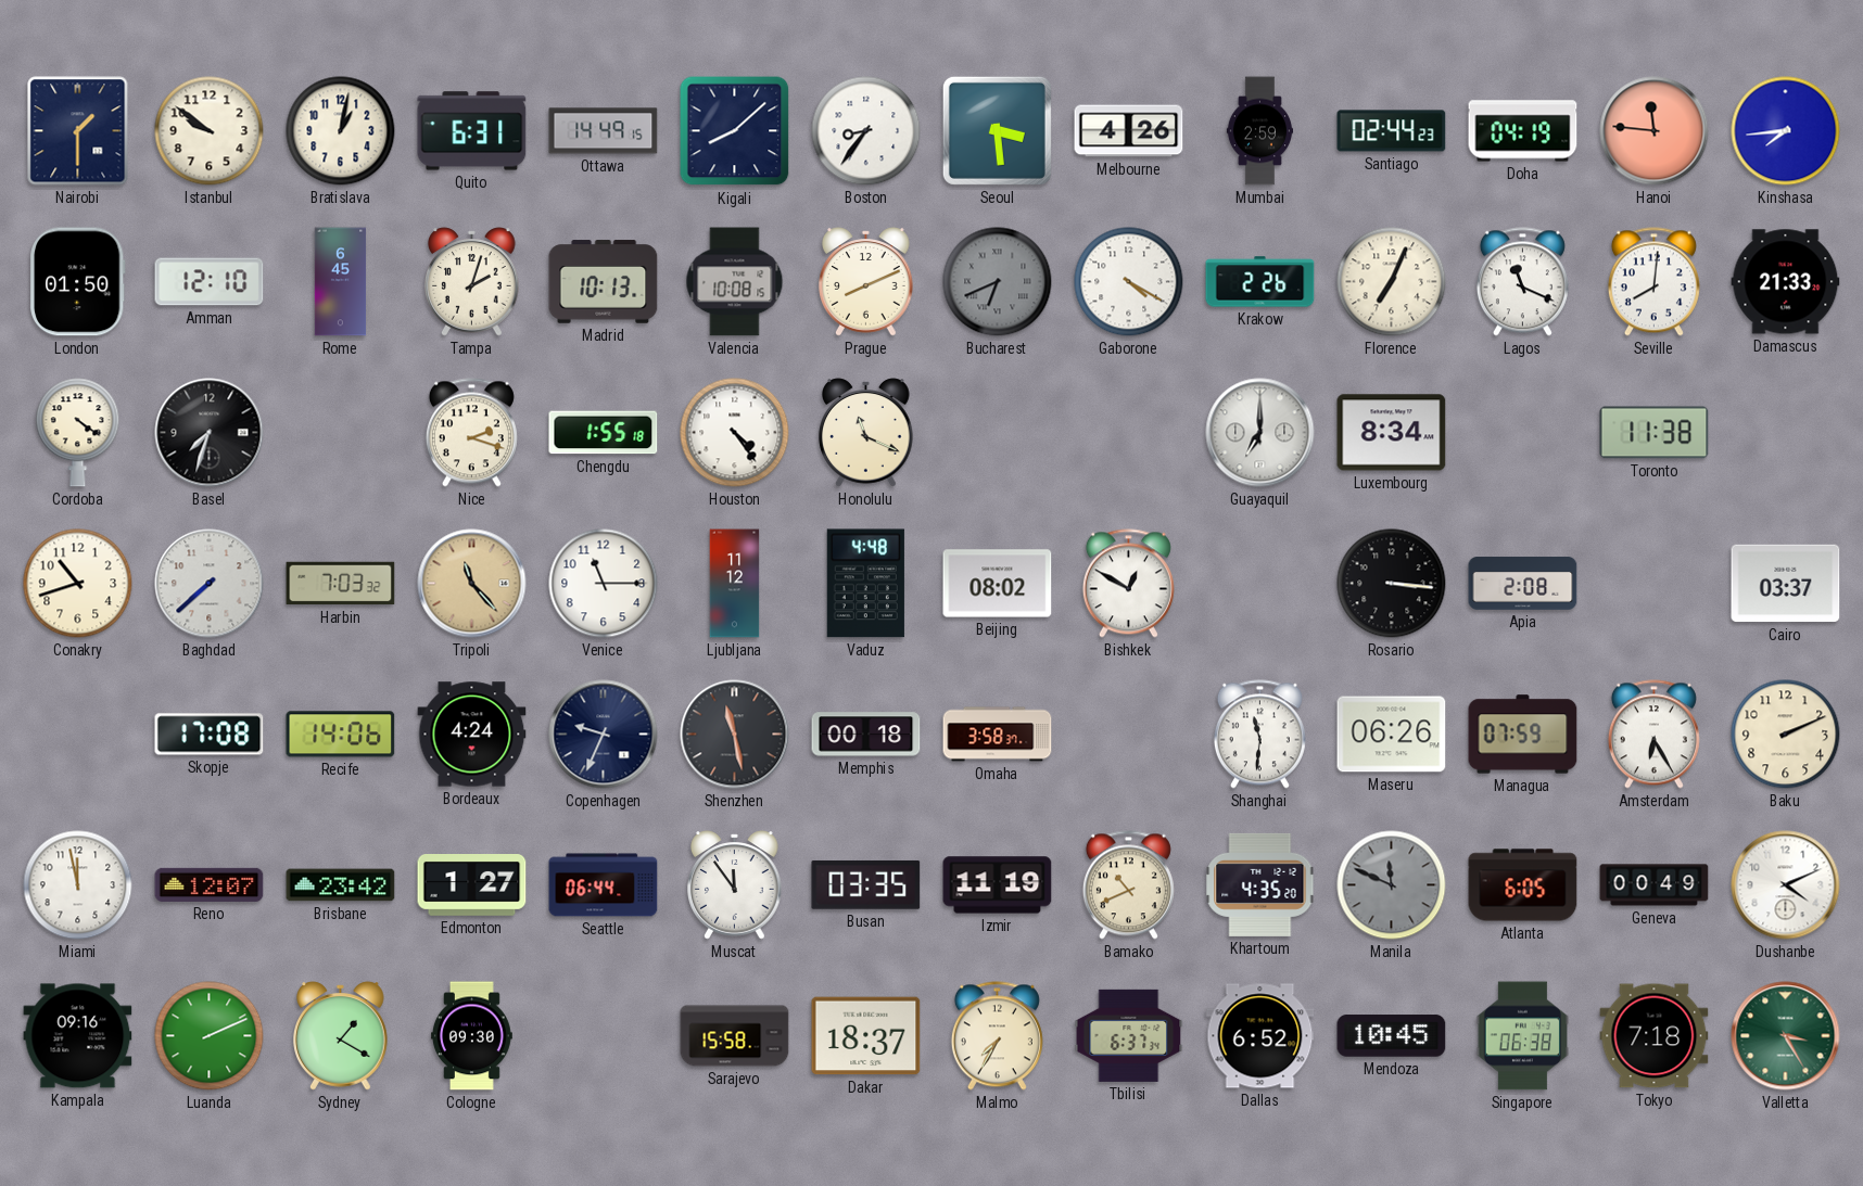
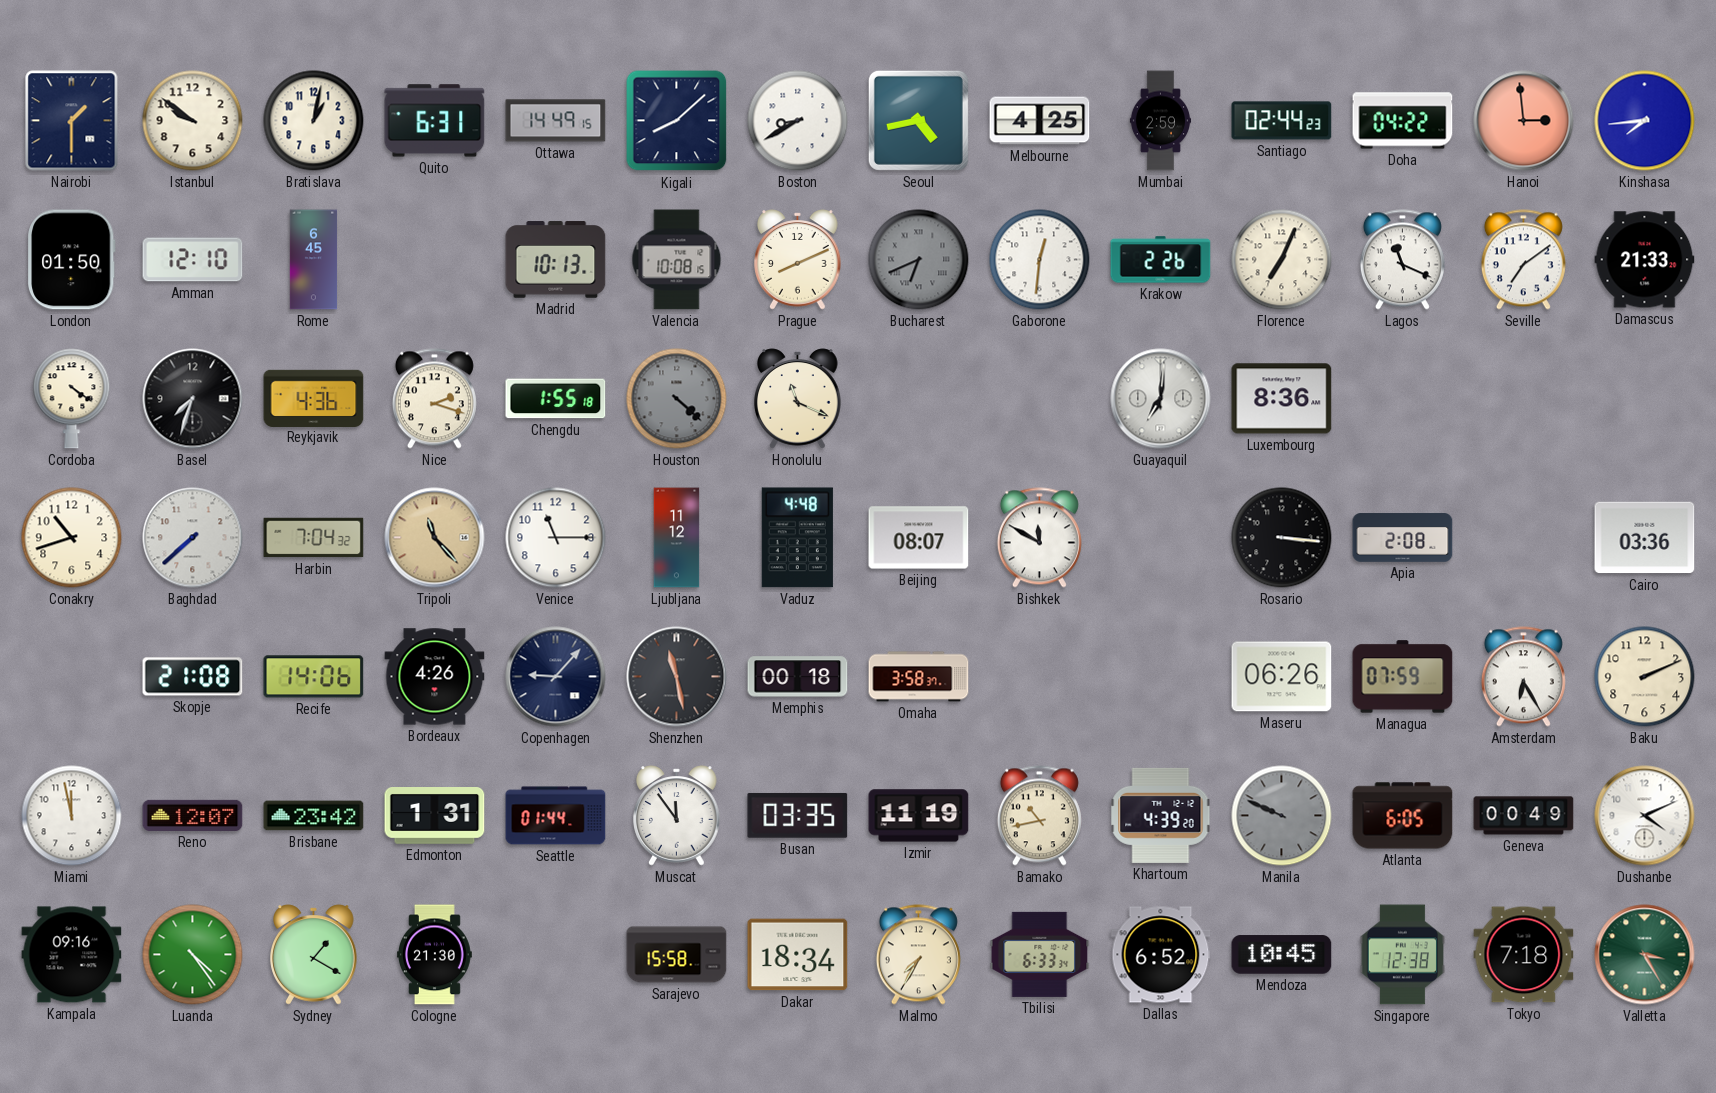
Boston: 8:36 -> 8:40 (798, 121)
Seoul: 3:29 -> 4:43 (918, 120)
Melbourne: 4:26 -> 4:25 (1040, 121)
Doha: 04:19 -> 04:22 (1403, 121)
Hanoi: 11:46 -> 2:59 (1524, 121)
Tampa: 2:03 -> none (472, 282)
Gaborone: 4:20 -> 12:31 (1040, 260)
Seville: 8:01 -> 7:09 (1523, 260)
Reykjavik: none -> 4:36 (314, 398)
Houston: 4:24 -> 4:22 (677, 399)
Houston dial: white -> grey (677, 399)
Guayaquil: 7:00 -> 7:01 (1161, 399)
Luxembourg: 8:34 -> 8:36 (1282, 399)
Toronto: 11:38 -> none (1655, 433)
Harbin: 7:03 -> 7:04 (314, 538)
Beijing: 08:02 -> 08:07 (919, 538)
Bishkek: 12:50 -> 11:50 (1039, 538)
Cairo: 03:37 -> 03:36 (1645, 538)
Skopje: 17:08 -> 21:08 (193, 677)
Bordeaux: 4:24 -> 4:26 (435, 677)
Copenhagen: 9:34 -> 9:07 (556, 677)
Shanghai: 11:31 -> none (1259, 735)
Edmonton: 1:27 -> 1:31 (435, 816)
Seattle: 06:44 -> 01:44 (556, 816)
Bamako: 10:41 -> 10:43 (1039, 816)
Khartoum: 4:35 -> 4:39 (1161, 815)
Manila: 11:49 -> 9:49 (1282, 816)
Luanda: 2:11 -> 4:24 (193, 955)
Cologne: 09:30 -> 21:30 (435, 955)
Dakar: 18:37 -> 18:34 (798, 955)
Tbilisi: 6:37 -> 6:33 (1040, 954)
Singapore: 06:38 -> 12:38 (1402, 955)
